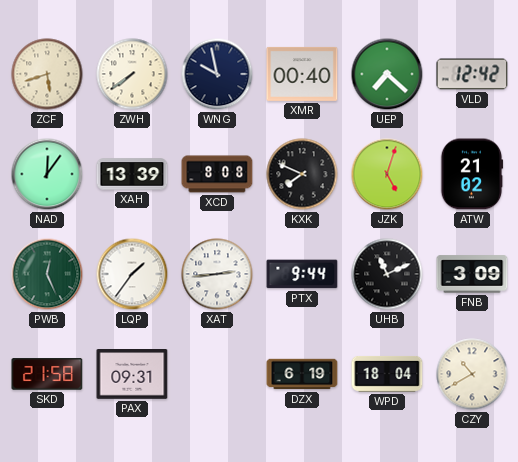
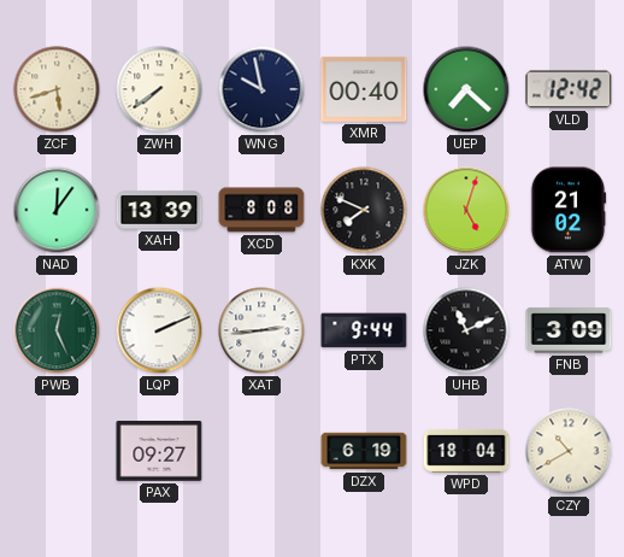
LQP: 1:36 -> 2:11 (159, 330)
SKD: 21:58 -> none (47, 374)
PAX: 09:31 -> 09:27 (159, 452)
